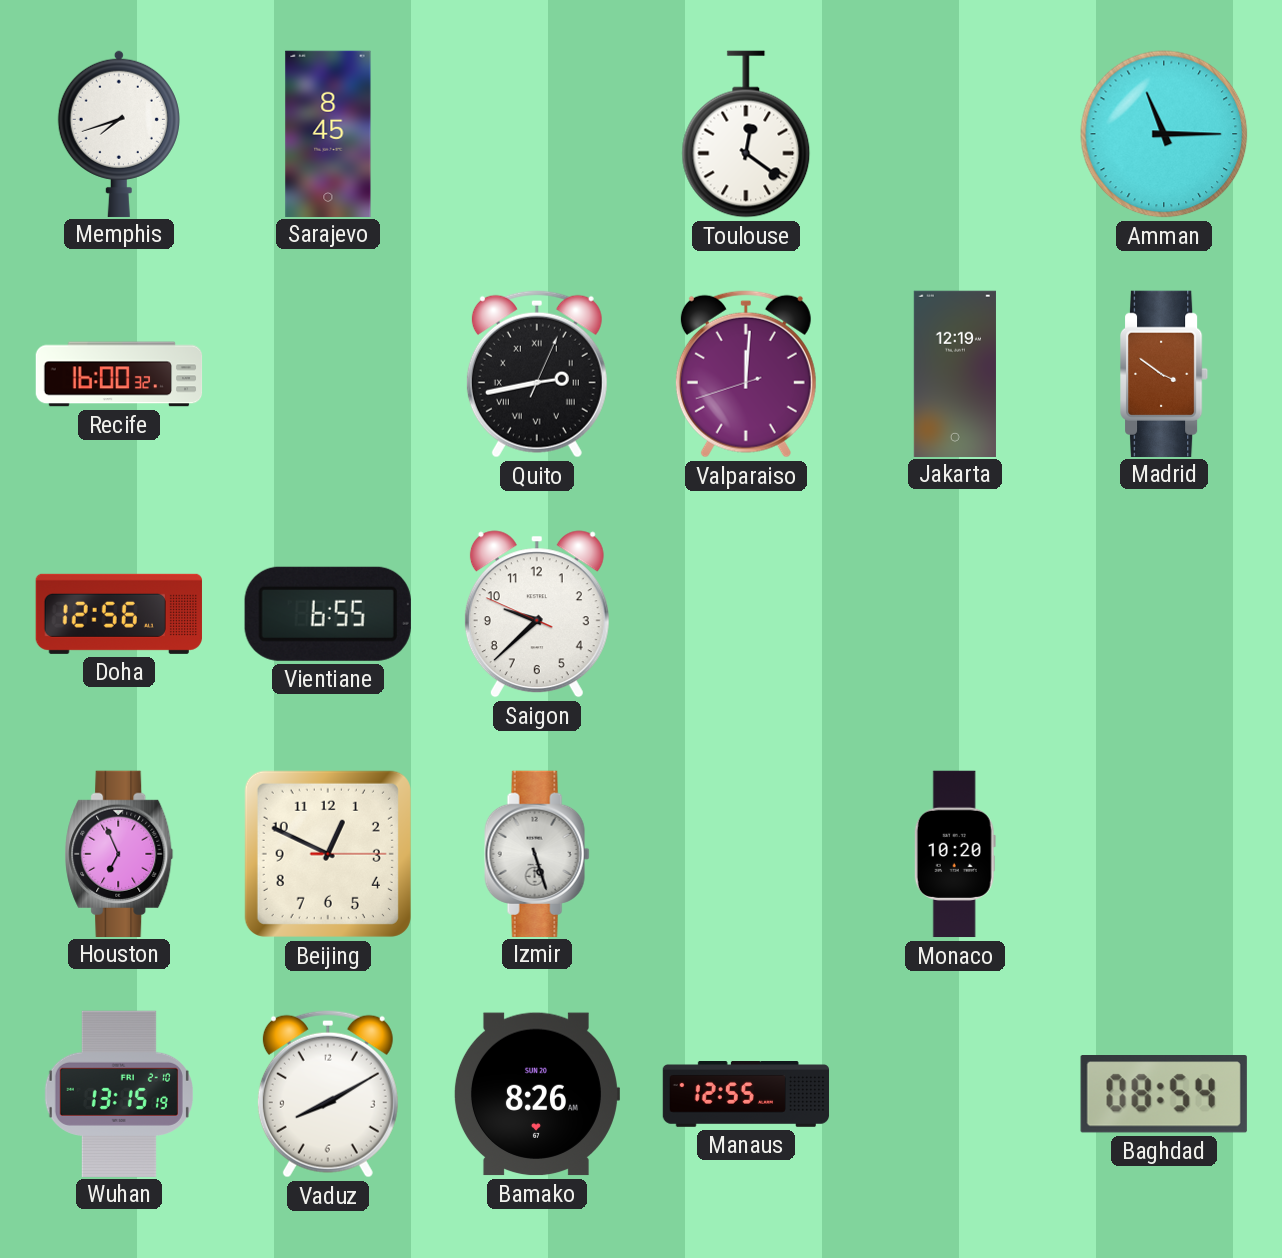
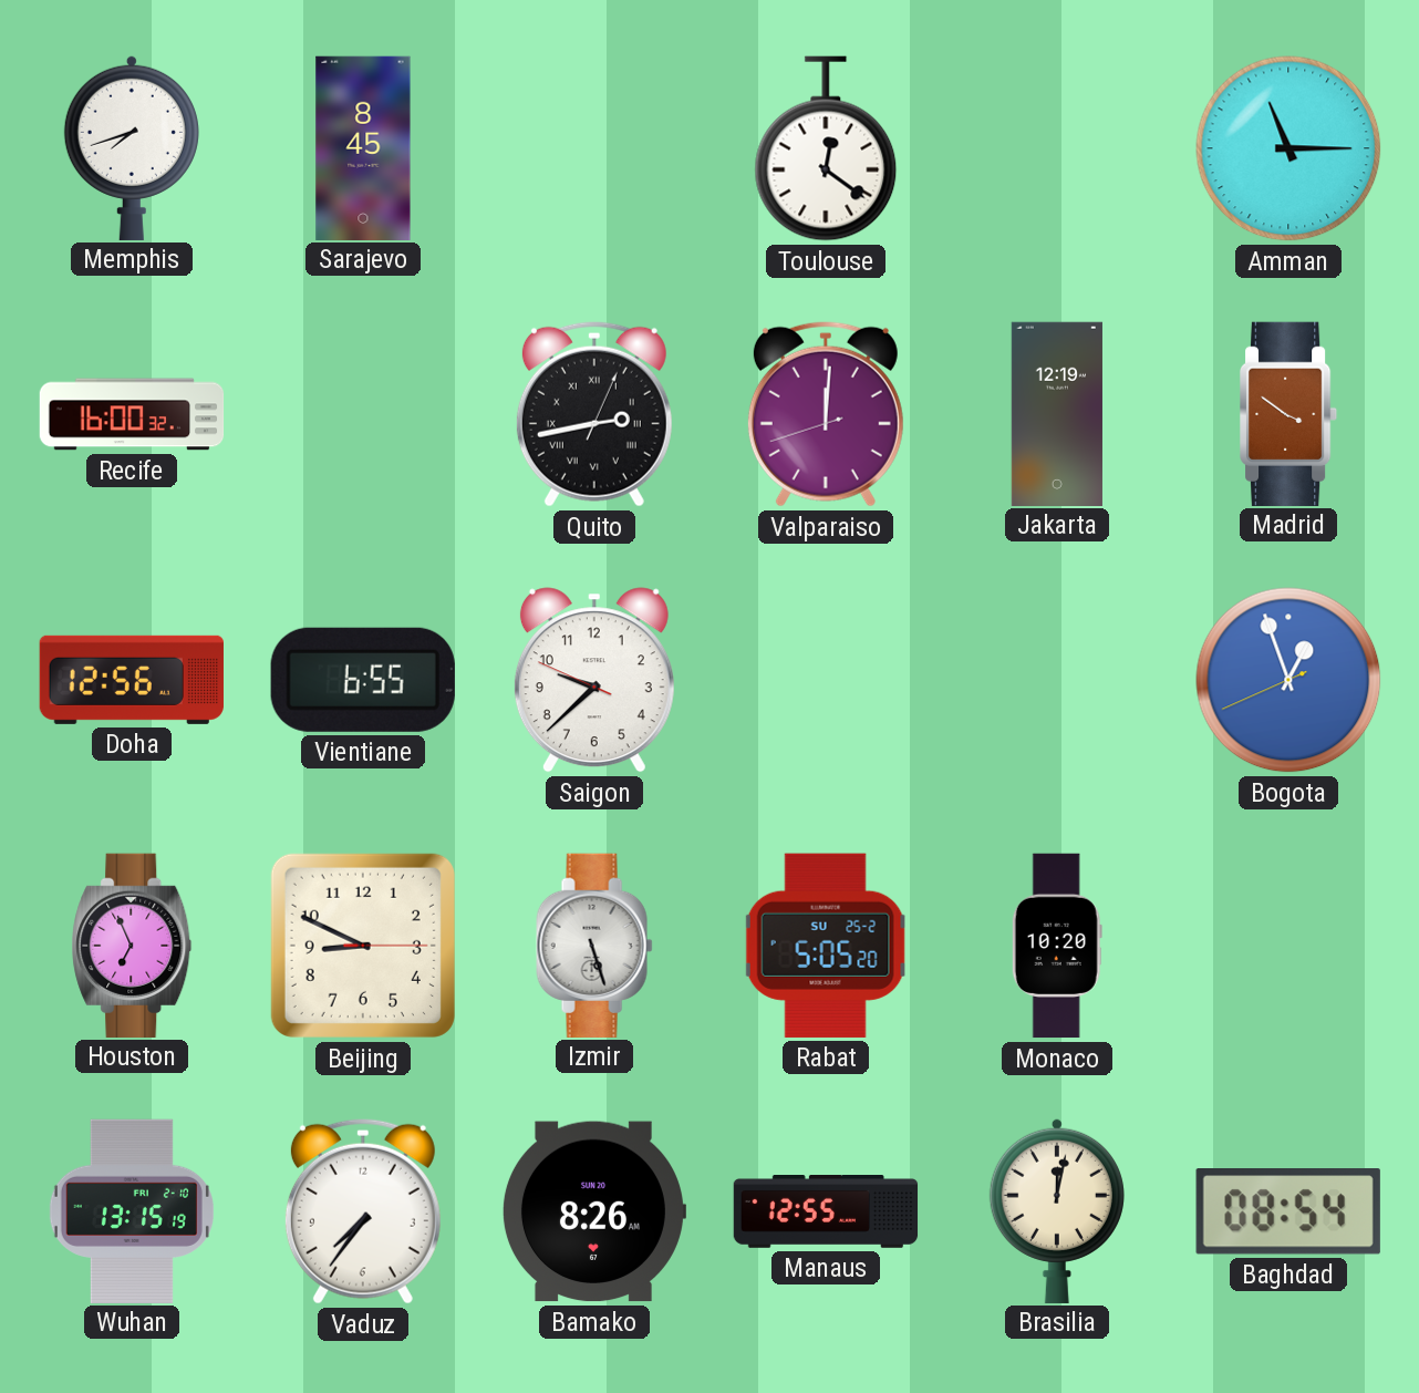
Bogota: none -> 12:56 (1288, 680)
Beijing: 12:49 -> 8:49 (363, 946)
Rabat: none -> 5:05 (826, 946)
Vaduz: 8:10 -> 7:36 (363, 1211)
Brasilia: none -> 12:02 (1057, 1210)
